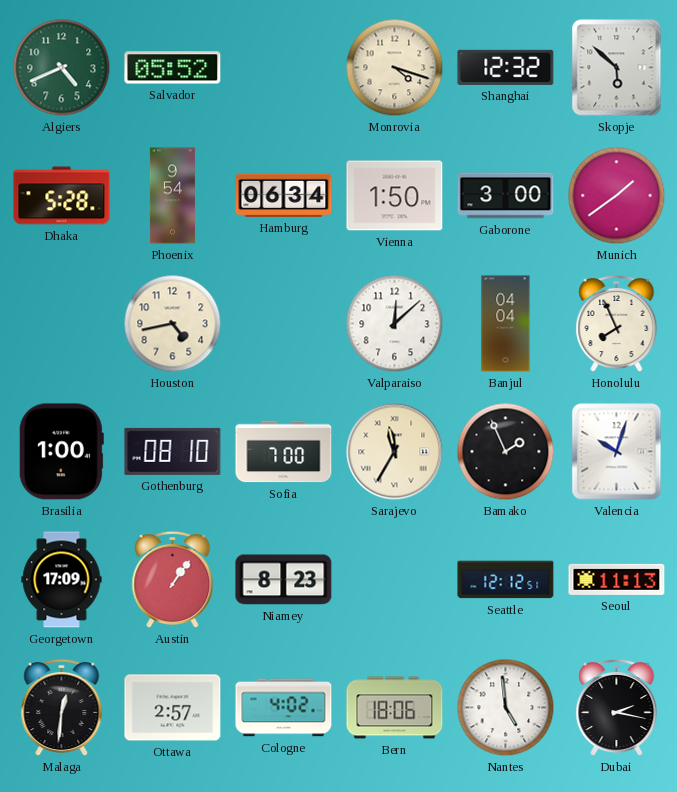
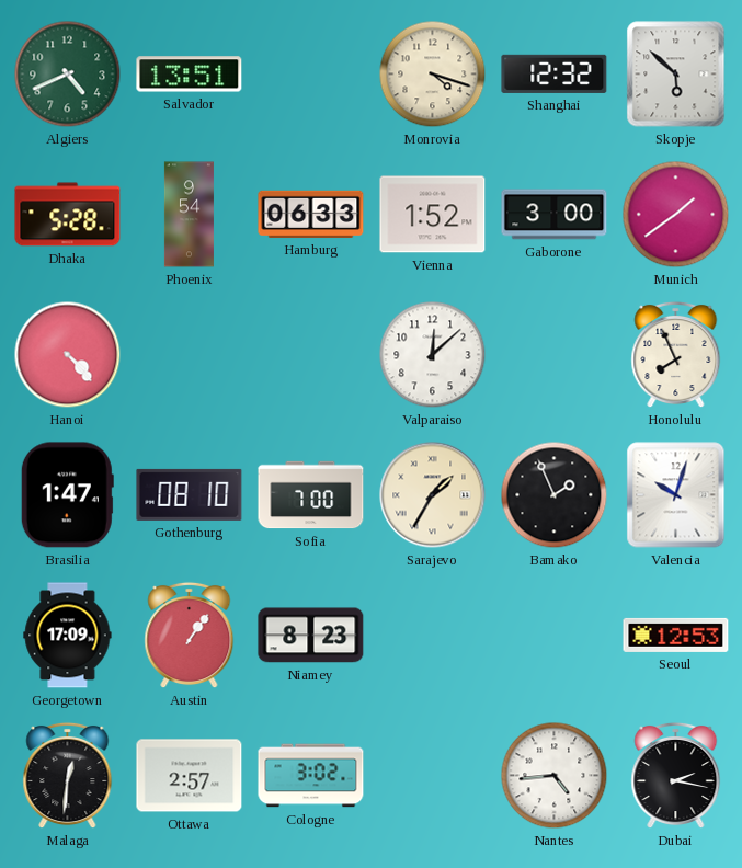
Salvador: 05:52 -> 13:51 (190, 75)
Hamburg: 06:34 -> 06:33 (311, 214)
Vienna: 1:50 -> 1:52 (433, 215)
Hanoi: none -> 4:23 (68, 355)
Houston: 4:43 -> none (173, 324)
Banjul: 04:04 -> none (506, 324)
Brasilia: 1:00 -> 1:47 (67, 495)
Sarajevo: 11:35 -> 1:35 (433, 495)
Seattle: 12:12 -> none (506, 580)
Seoul: 11:13 -> 12:53 (676, 635)
Cologne: 4:02 -> 3:02 (311, 776)
Bern: 18:06 -> none (395, 708)
Nantes: 4:59 -> 4:44 (555, 776)
